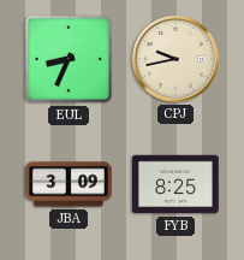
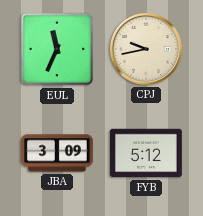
EUL: 8:34 -> 11:34 (57, 49)
FYB: 8:25 -> 5:12 (146, 153)
